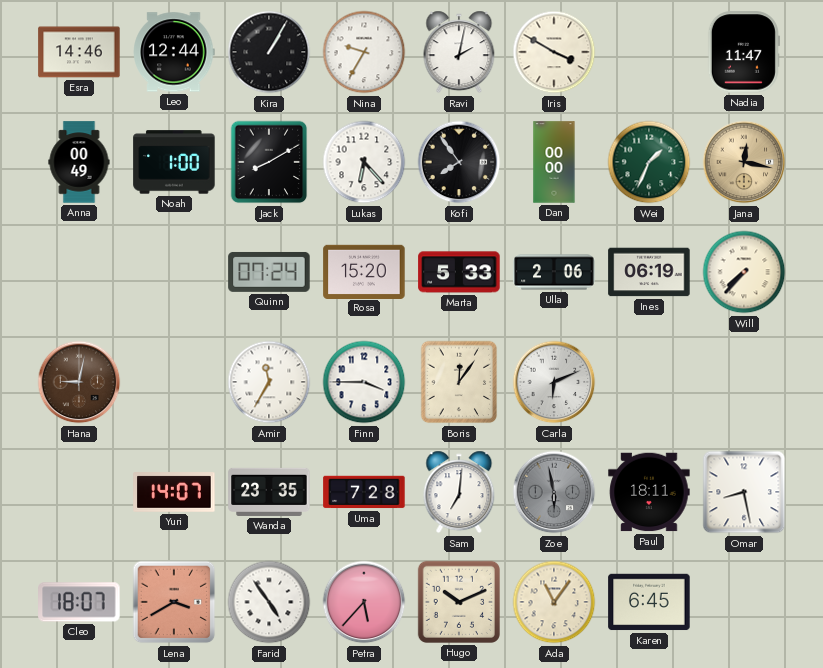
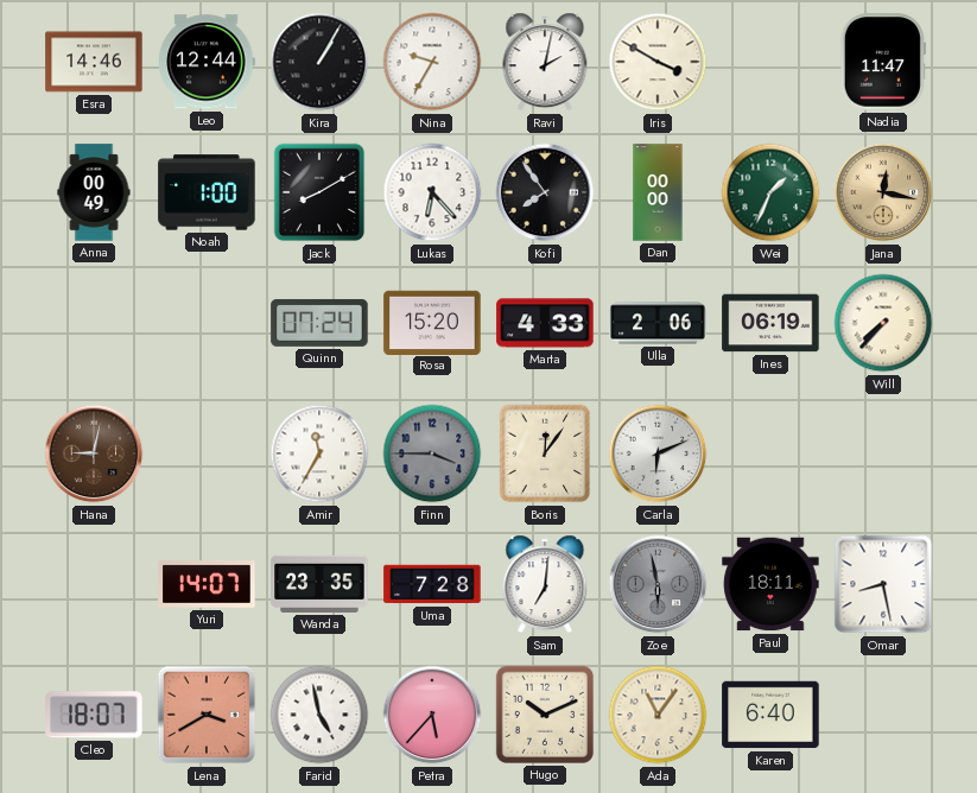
Marta: 5:33 -> 4:33 (545, 323)
Finn dial: white -> grey (432, 453)
Farid: 4:54 -> 4:58 (319, 715)
Karen: 6:45 -> 6:40 (770, 715)
